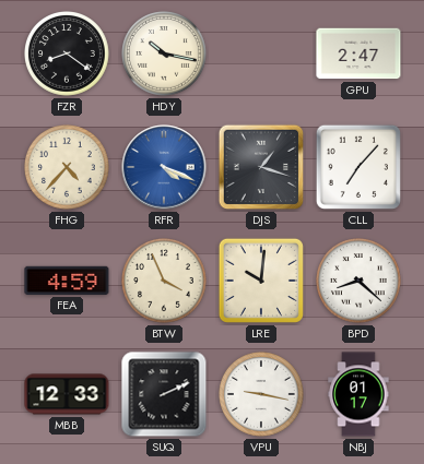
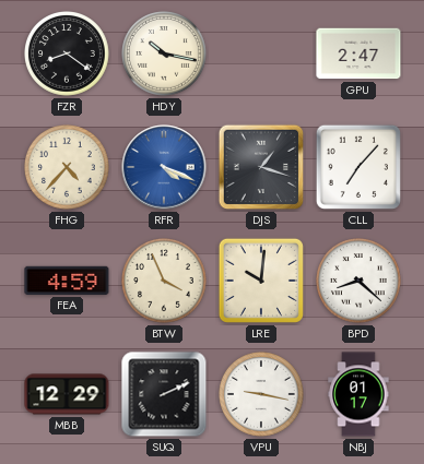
MBB: 12:33 -> 12:29 (67, 394)
